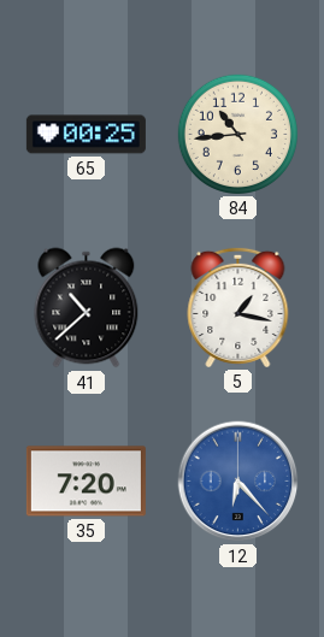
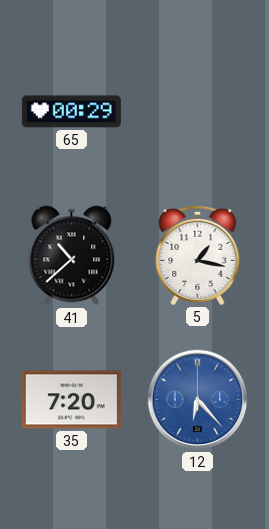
65: 00:25 -> 00:29 (71, 112)
84: 10:44 -> none (237, 134)
